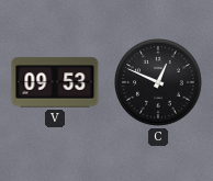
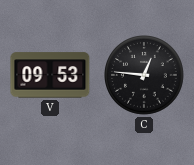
C: 12:49 -> 12:46 (145, 76)
